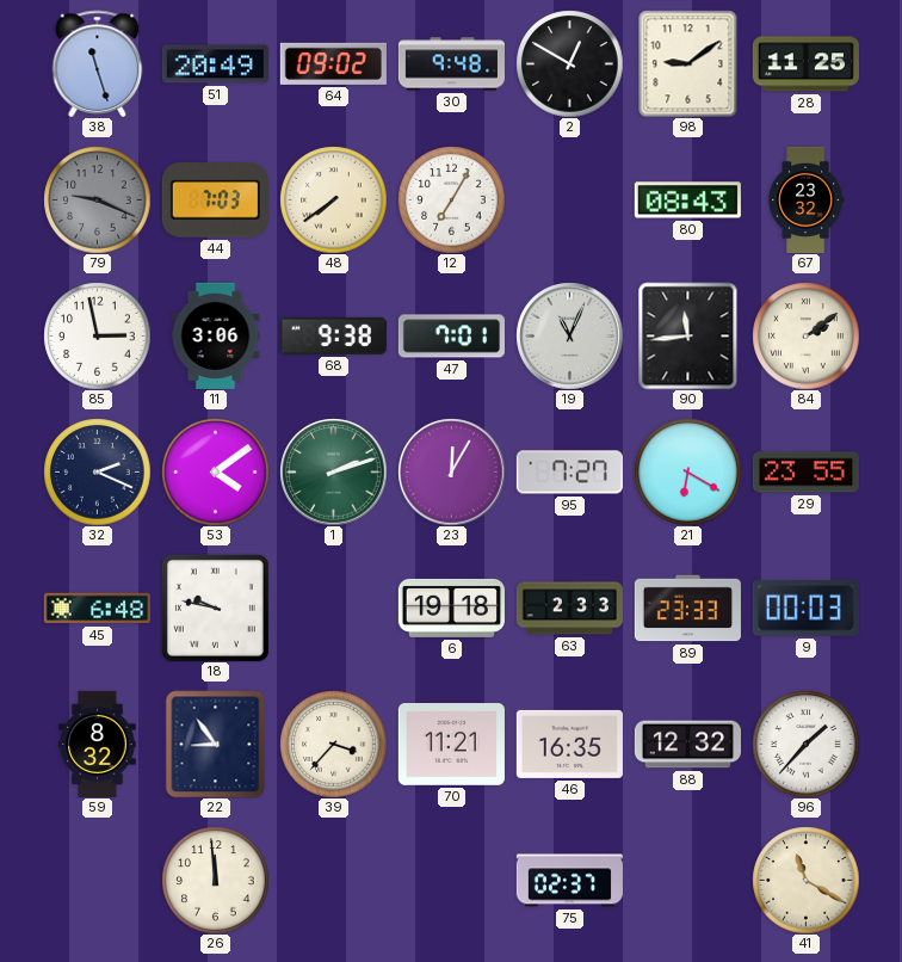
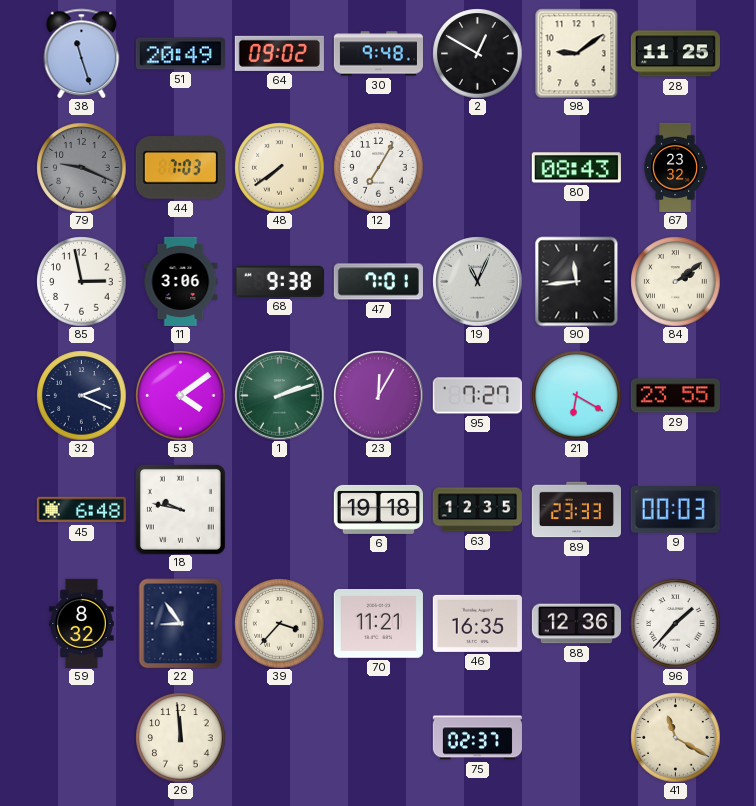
63: 2:33 -> 12:35 (477, 510)
88: 12:32 -> 12:36 (576, 624)
